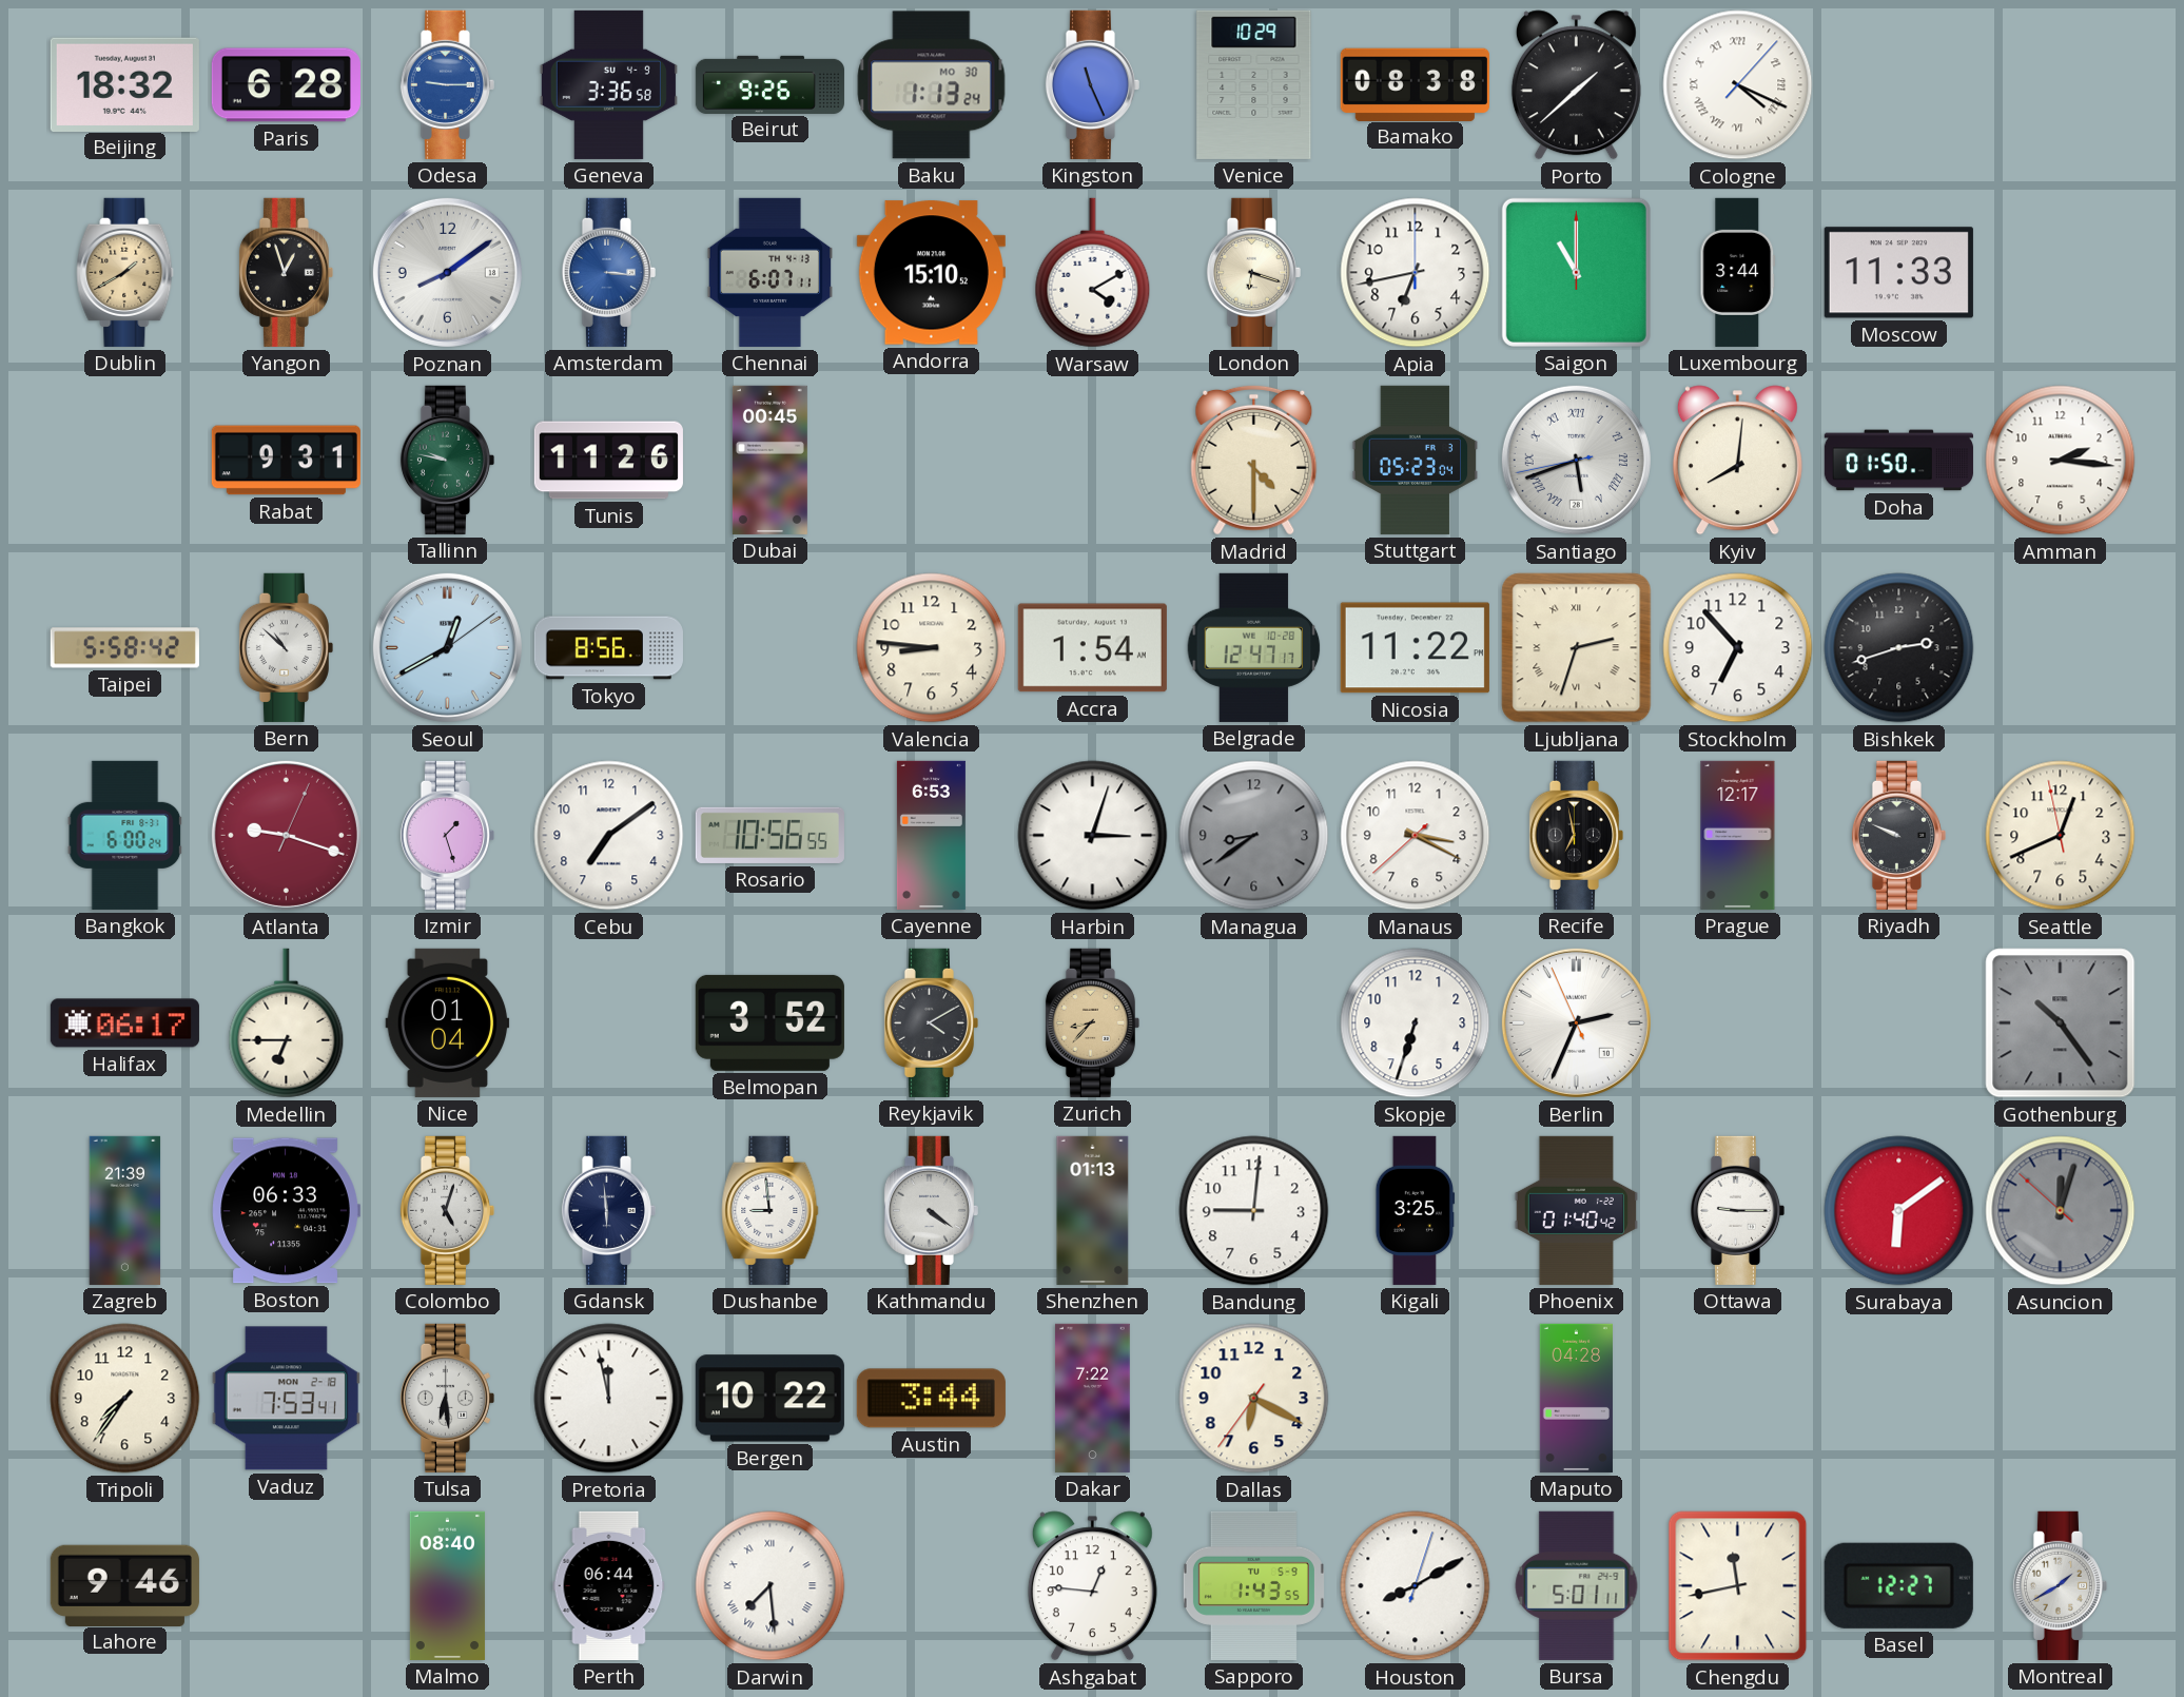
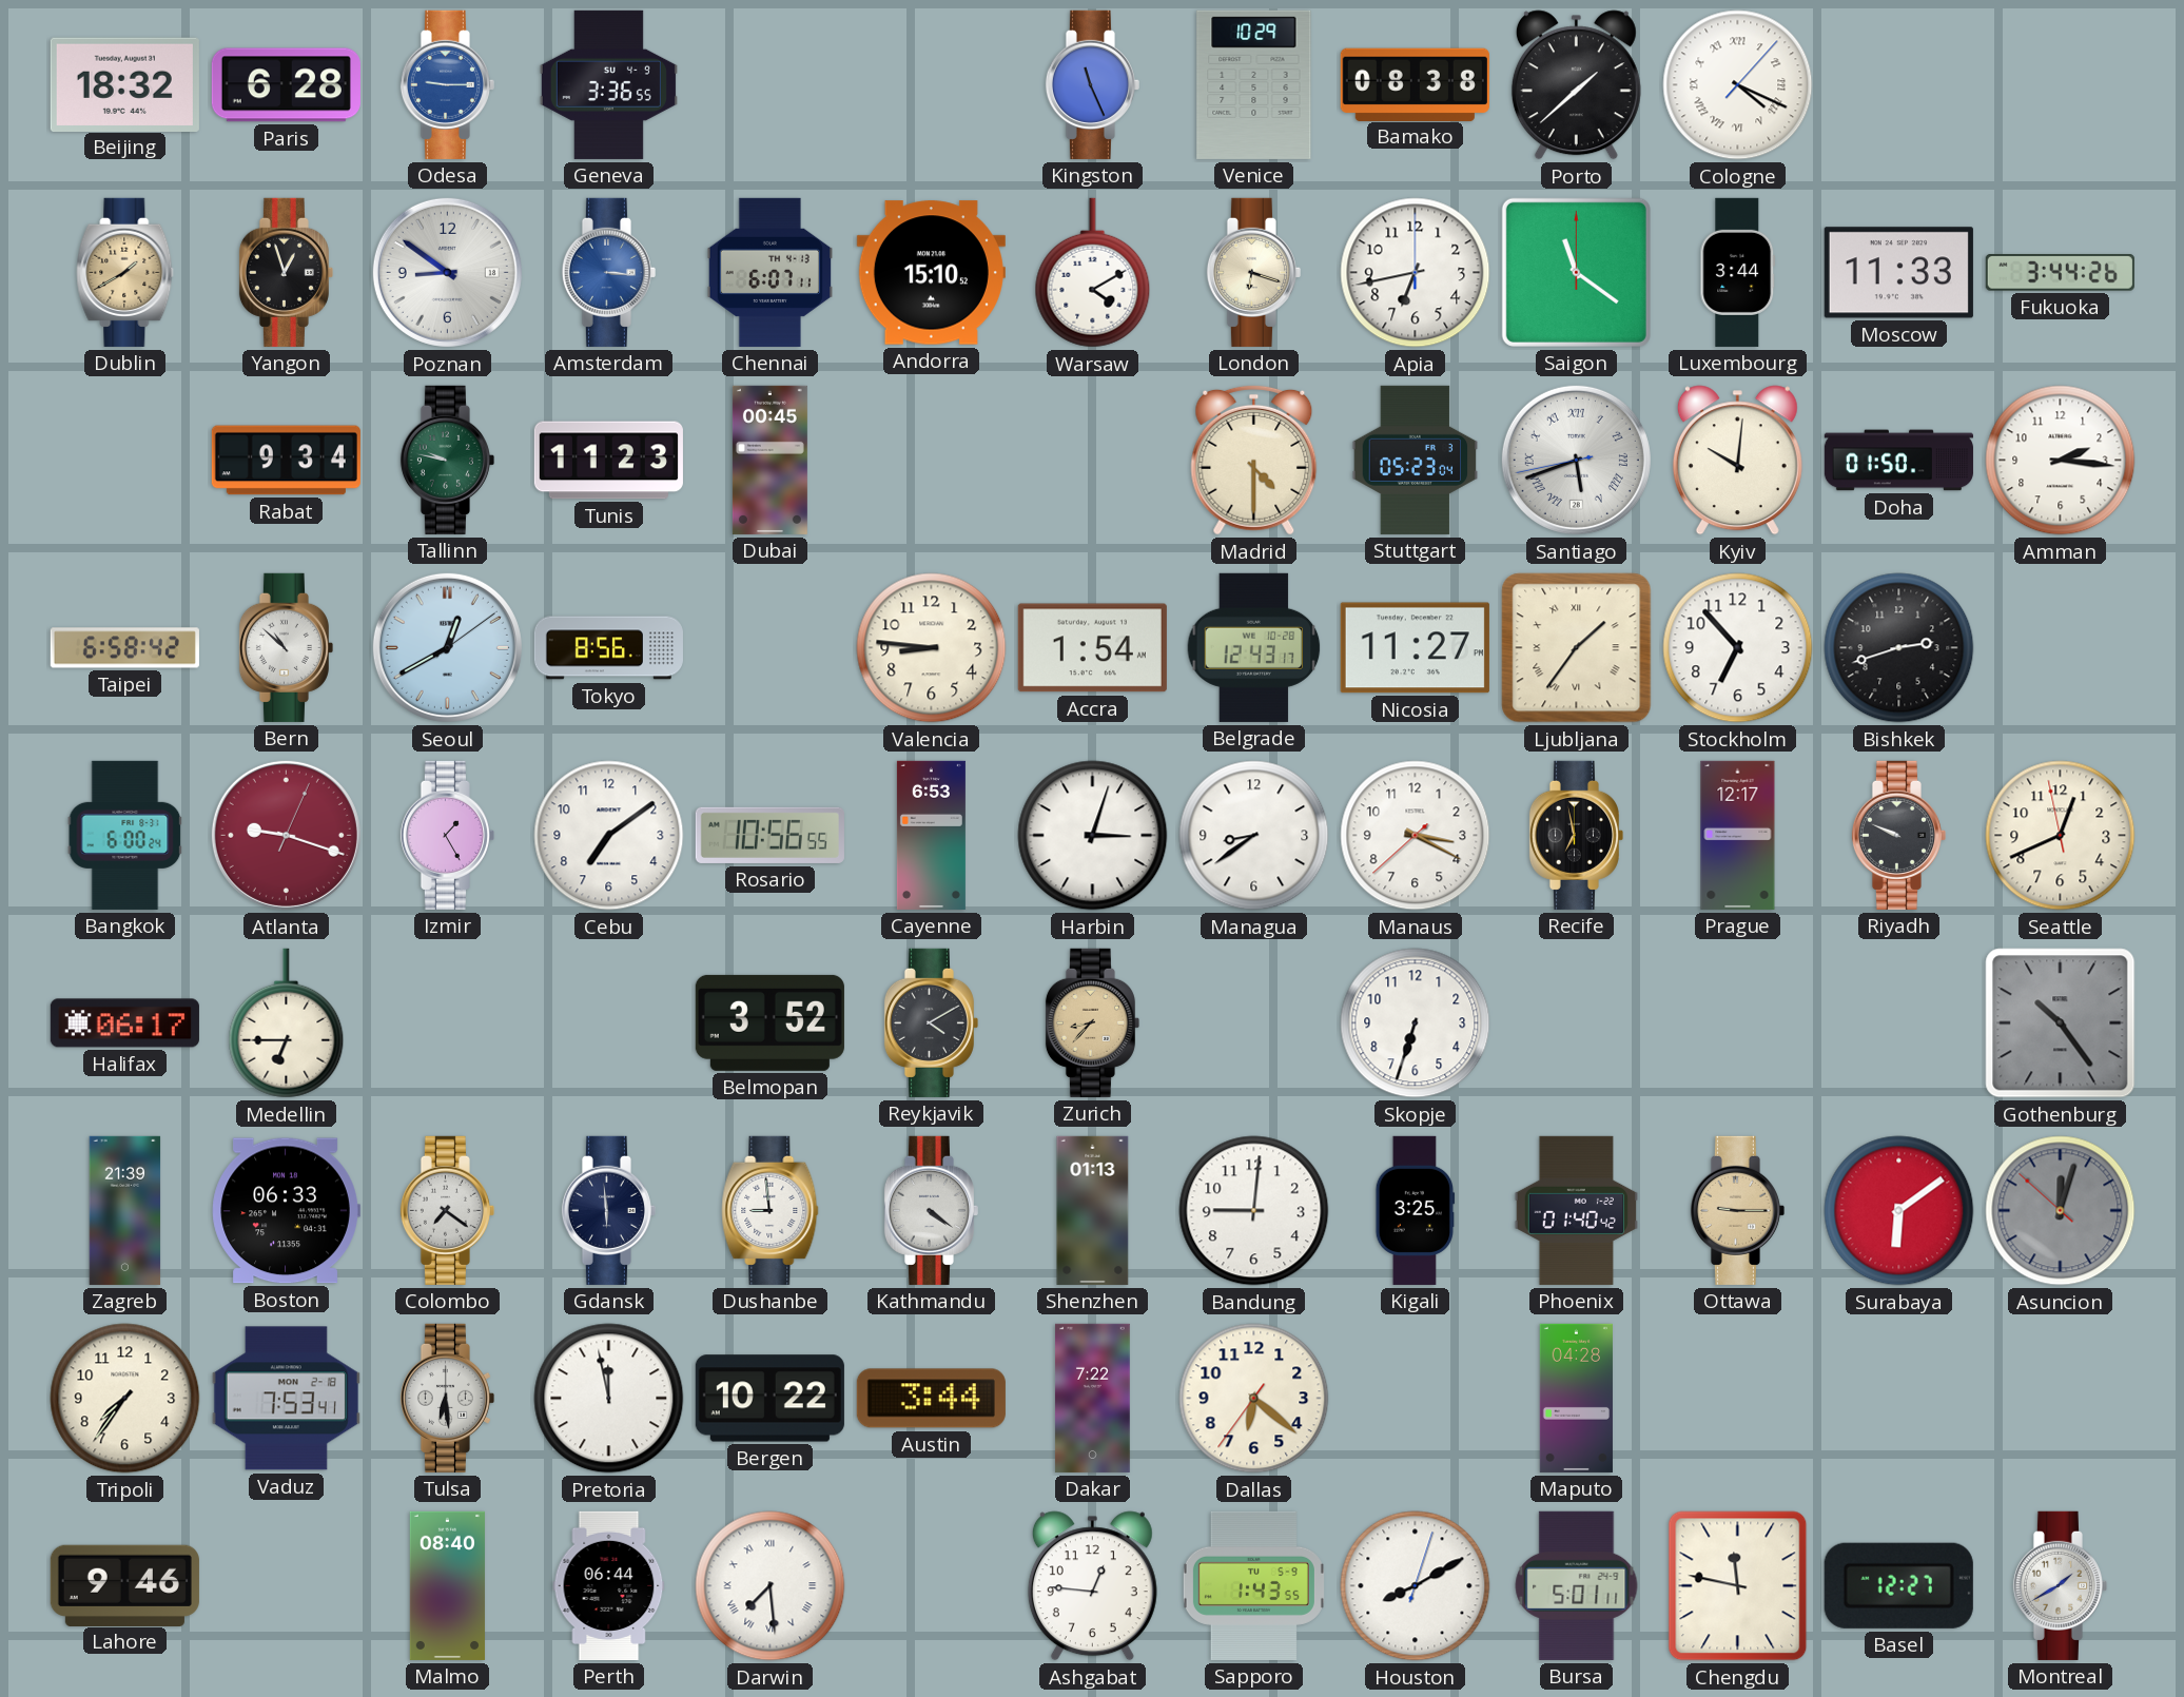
Geneva: 3:36:58 -> 3:36:55 (608, 84)
Beirut: 9:26 -> none (769, 84)
Baku: 1:13 -> none (932, 85)
Poznan: 8:09 -> 8:51 (447, 272)
Saigon: 11:00 -> 11:21 (1576, 272)
Fukuoka: none -> 3:44 (2060, 273)
Rabat: 9:31 -> 9:34 (286, 461)
Tunis: 11:26 -> 11:23 (608, 461)
Kyiv: 8:01 -> 10:01 (1737, 461)
Taipei: 5:58 -> 6:58 (124, 648)
Belgrade: 12:47 -> 12:43 (1254, 647)
Nicosia: 11:22 -> 11:27 (1415, 648)
Ljubljana: 2:33 -> 1:36 (1577, 648)
Izmir: 1:27 -> 1:25 (447, 835)
Managua dial: grey -> white (1254, 836)
Nice: 01:04 -> none (448, 1022)
Berlin: 2:33 -> none (1576, 1022)
Colombo: 5:03 -> 7:21 (447, 1210)
Ottawa dial: white -> champagne (1737, 1210)
Dallas: 6:19 -> 6:21 (1254, 1399)
Chengdu: 11:43 -> 11:47 (1738, 1586)
